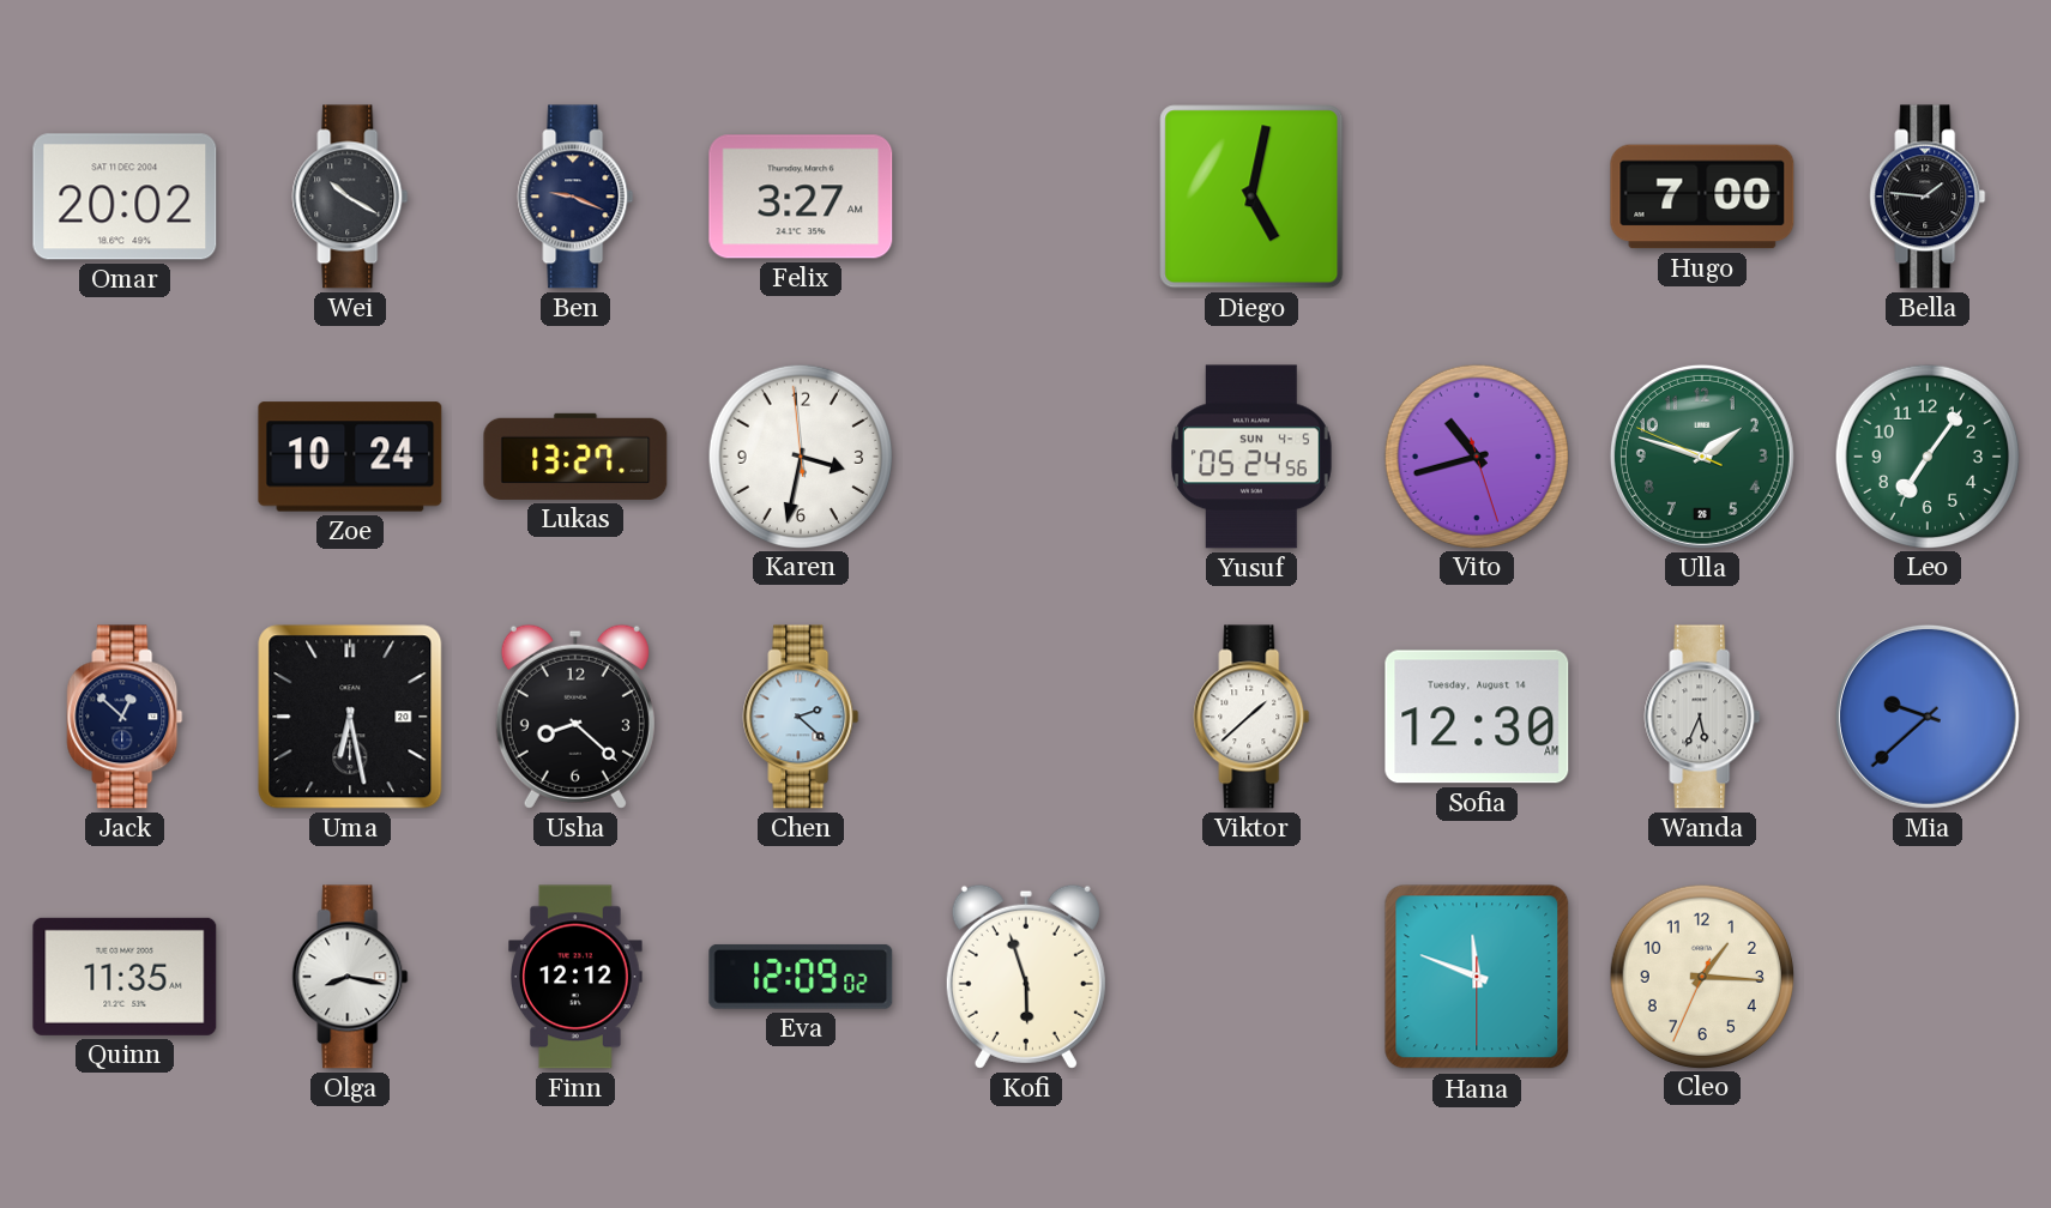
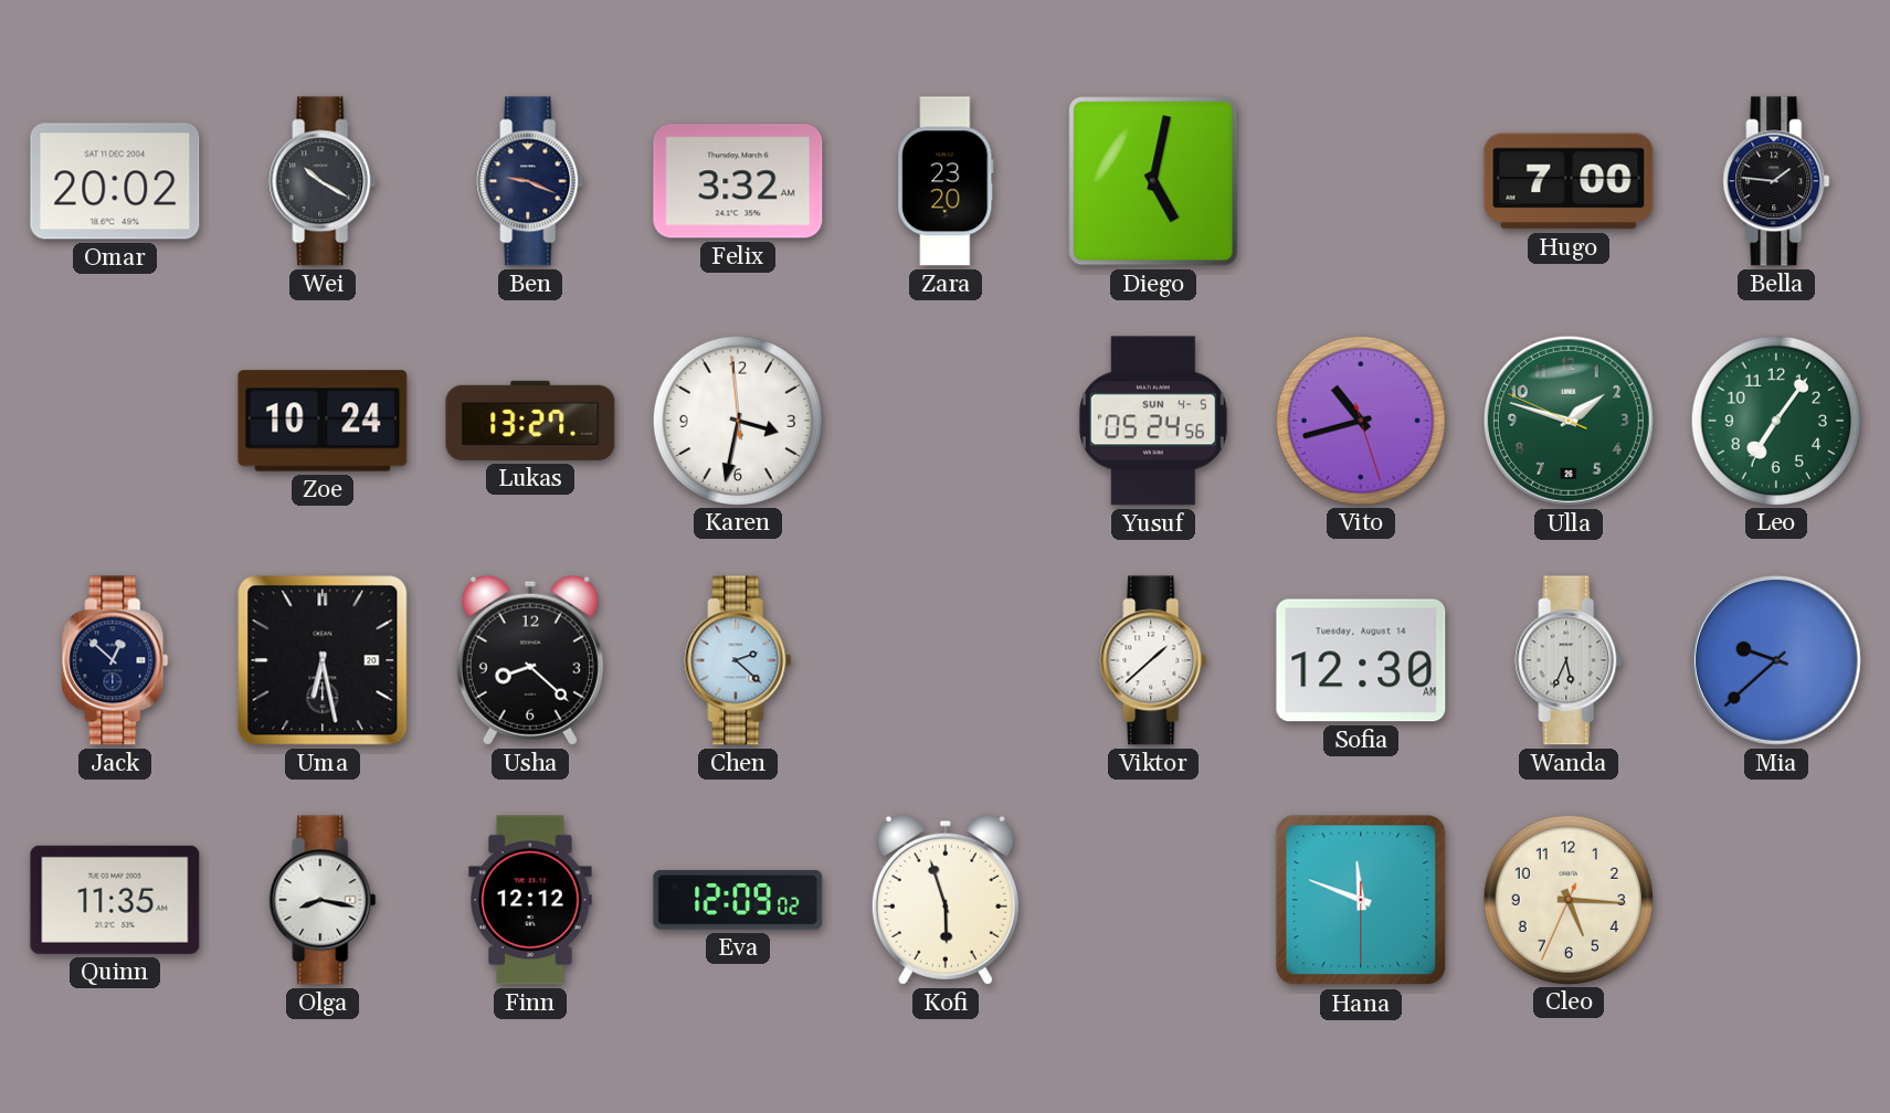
Felix: 3:27 -> 3:32 (738, 181)
Zara: none -> 23:20 (946, 181)
Cleo: 1:15 -> 5:15 (1567, 899)
